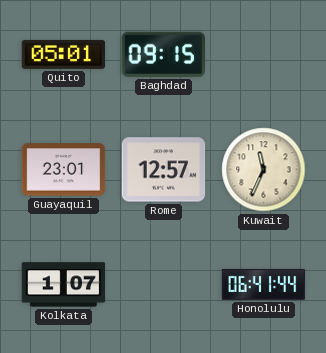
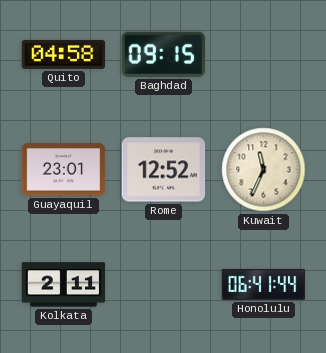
Quito: 05:01 -> 04:58 (64, 54)
Rome: 12:57 -> 12:52 (164, 170)
Kolkata: 1:07 -> 2:11 (64, 285)
